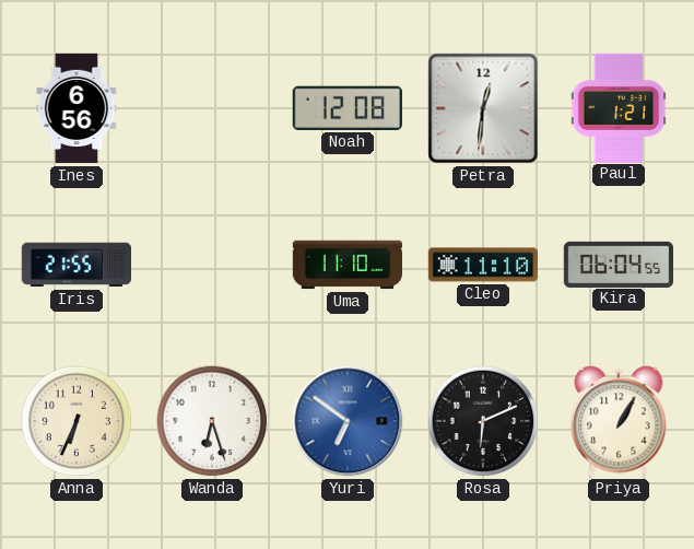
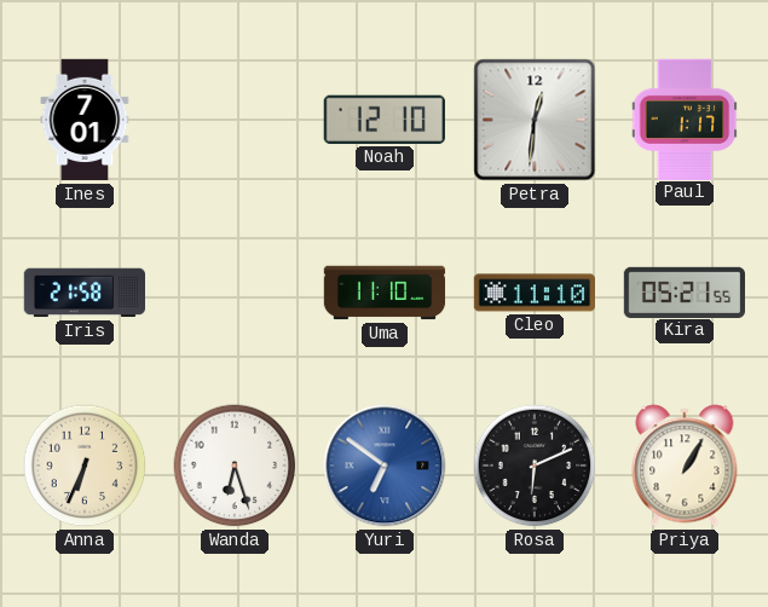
Ines: 6:56 -> 7:01 (85, 120)
Noah: 12:08 -> 12:10 (385, 120)
Paul: 1:21 -> 1:17 (685, 118)
Iris: 21:55 -> 21:58 (83, 293)
Kira: 06:04 -> 05:21 (685, 291)
